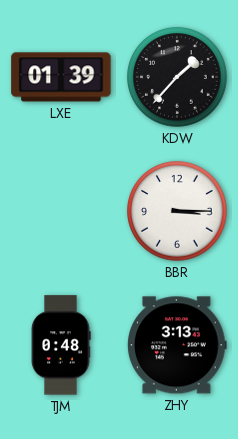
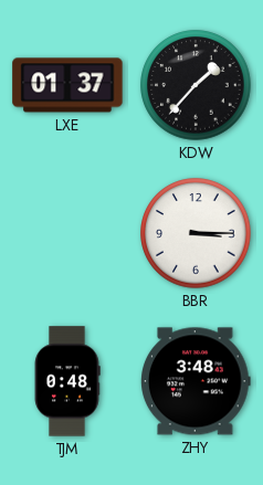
LXE: 01:39 -> 01:37 (67, 85)
ZHY: 3:13 -> 3:48 (197, 381)
